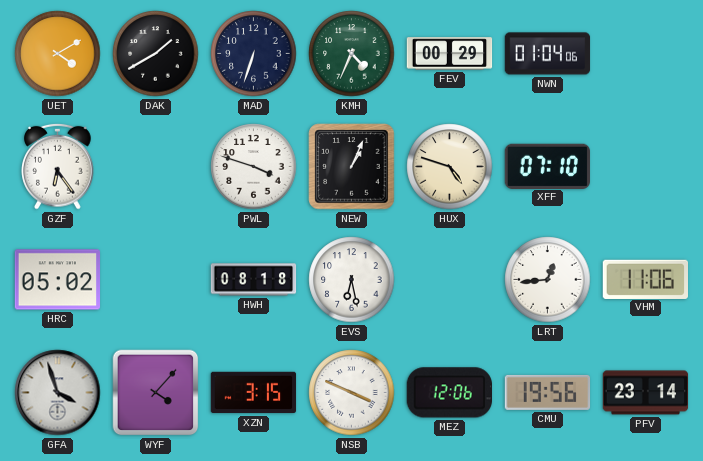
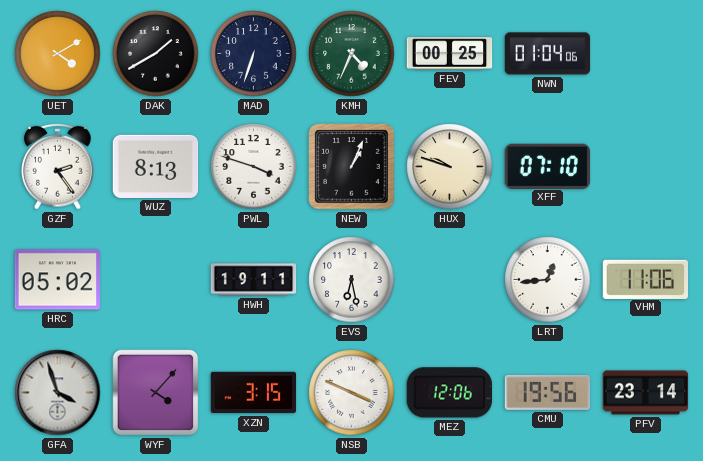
FEV: 00:29 -> 00:25 (450, 54)
GZF: 6:24 -> 2:24 (58, 166)
WUZ: none -> 8:13 (156, 166)
HUX: 4:48 -> 9:48 (450, 167)
HWH: 08:18 -> 19:11 (254, 280)
